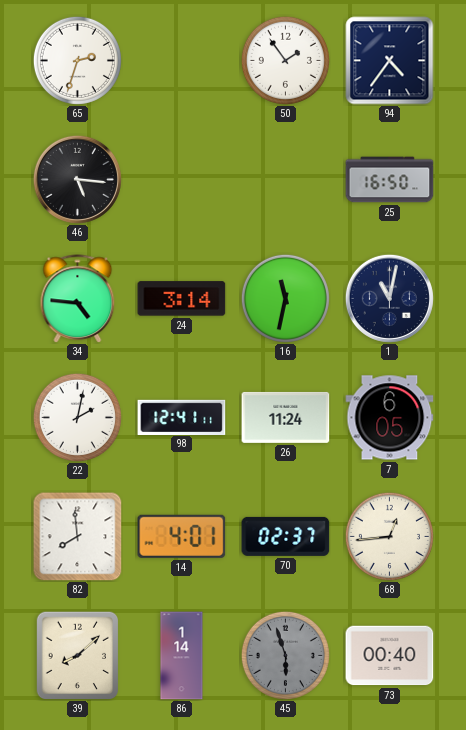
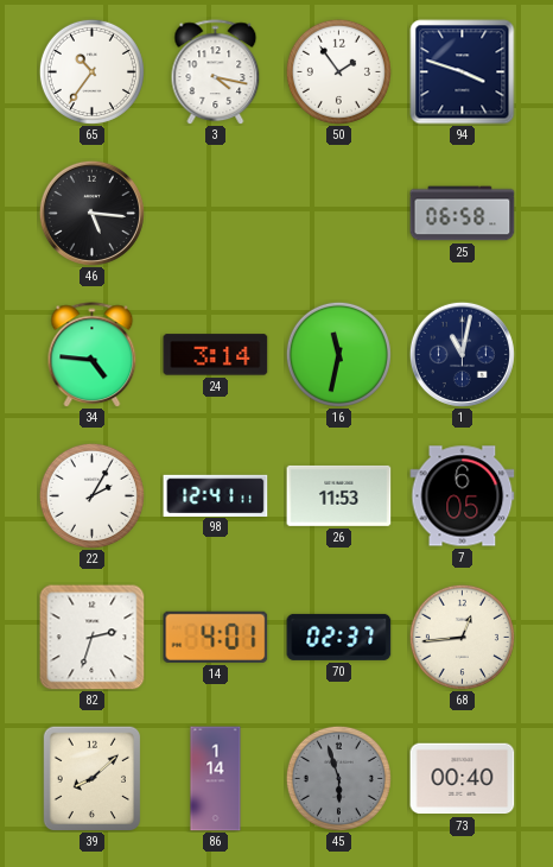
65: 2:33 -> 10:36 (91, 71)
3: none -> 4:17 (216, 72)
94: 4:36 -> 3:48 (463, 72)
25: 16:50 -> 06:58 (463, 214)
22: 2:02 -> 2:05 (91, 495)
26: 11:24 -> 11:53 (339, 495)
82: 7:59 -> 2:33 (93, 638)
